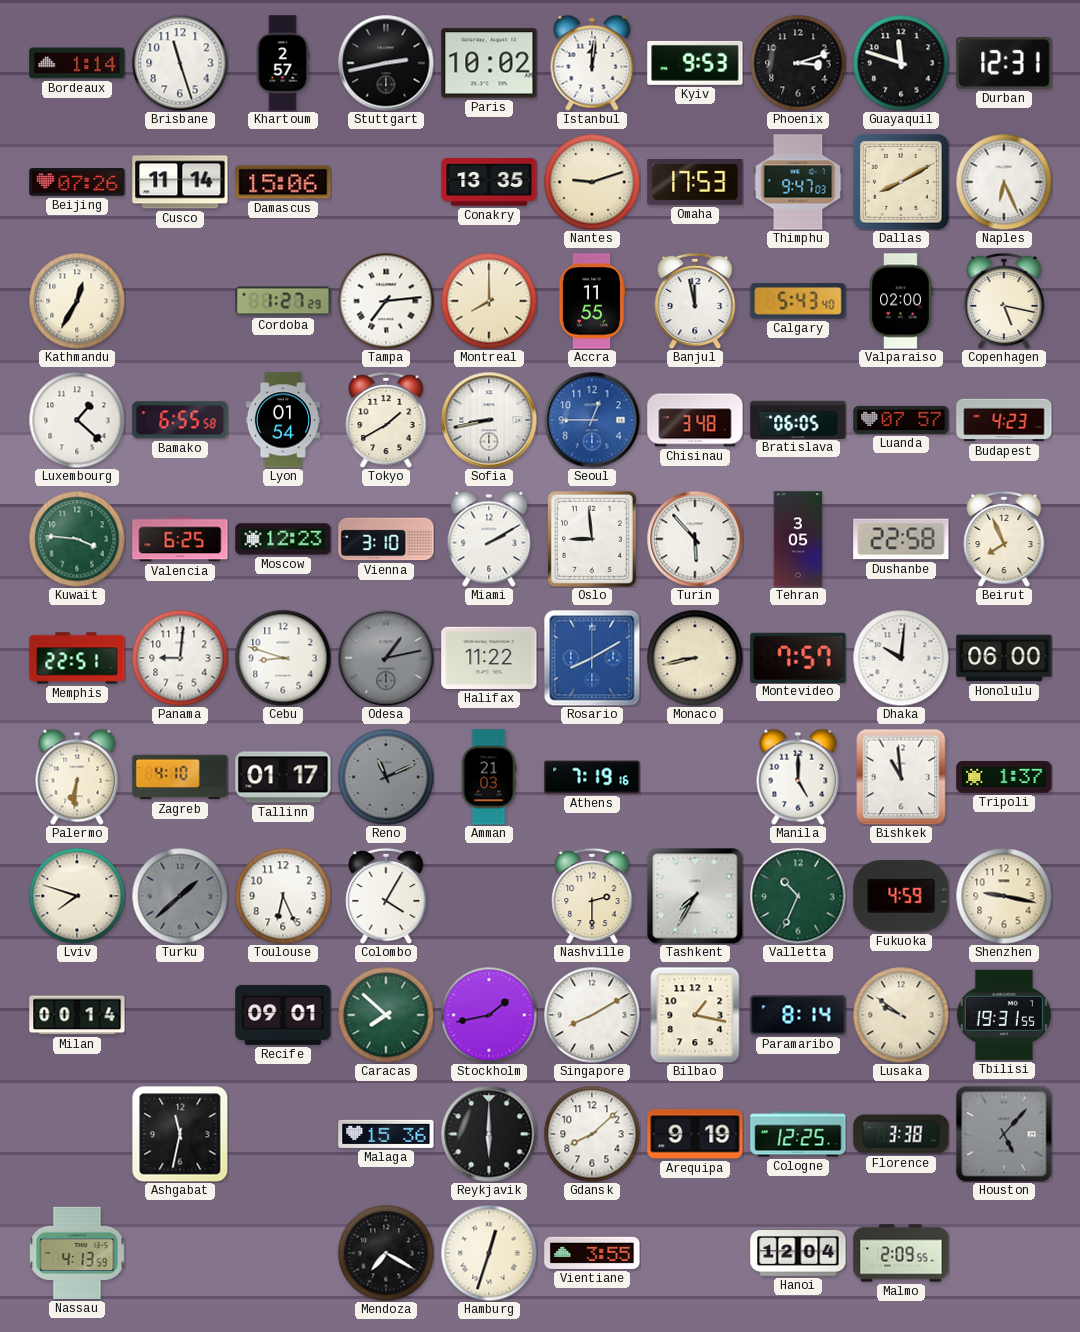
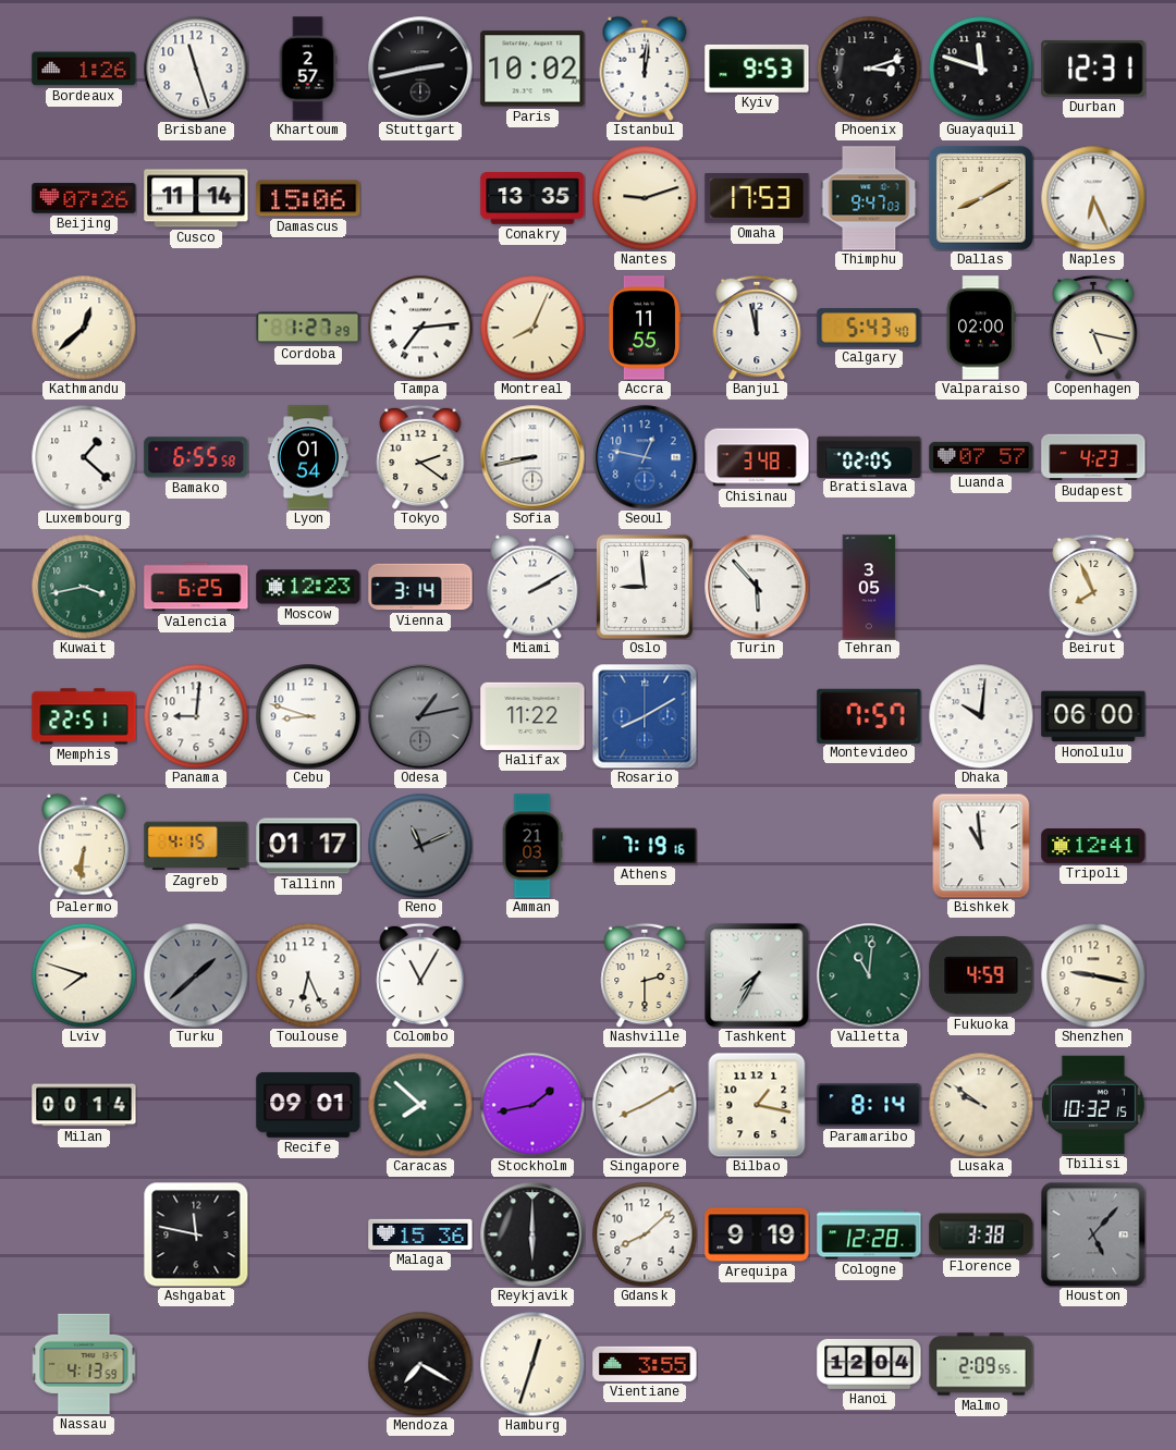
Bordeaux: 1:14 -> 1:26 (84, 69)
Kathmandu: 12:35 -> 12:38 (84, 328)
Montreal: 8:00 -> 8:04 (532, 328)
Tokyo: 1:40 -> 2:21 (420, 457)
Seoul: 12:45 -> 12:47 (645, 457)
Bratislava: 06:05 -> 02:05 (869, 456)
Kuwait: 3:46 -> 3:43 (84, 587)
Vienna: 3:10 -> 3:14 (420, 587)
Dushanbe: 22:58 -> none (901, 539)
Monaco: 8:43 -> none (695, 658)
Zagreb: 4:10 -> 4:15 (196, 846)
Manila: 5:00 -> none (798, 777)
Tripoli: 1:37 -> 12:41 (1093, 846)
Colombo: 4:05 -> 11:05 (420, 975)
Valletta: 10:34 -> 11:01 (869, 975)
Tbilisi: 19:31 -> 10:32 (1093, 1105)
Ashgabat: 11:32 -> 11:47 (196, 1234)
Cologne: 12:25 -> 12:28 (869, 1234)
